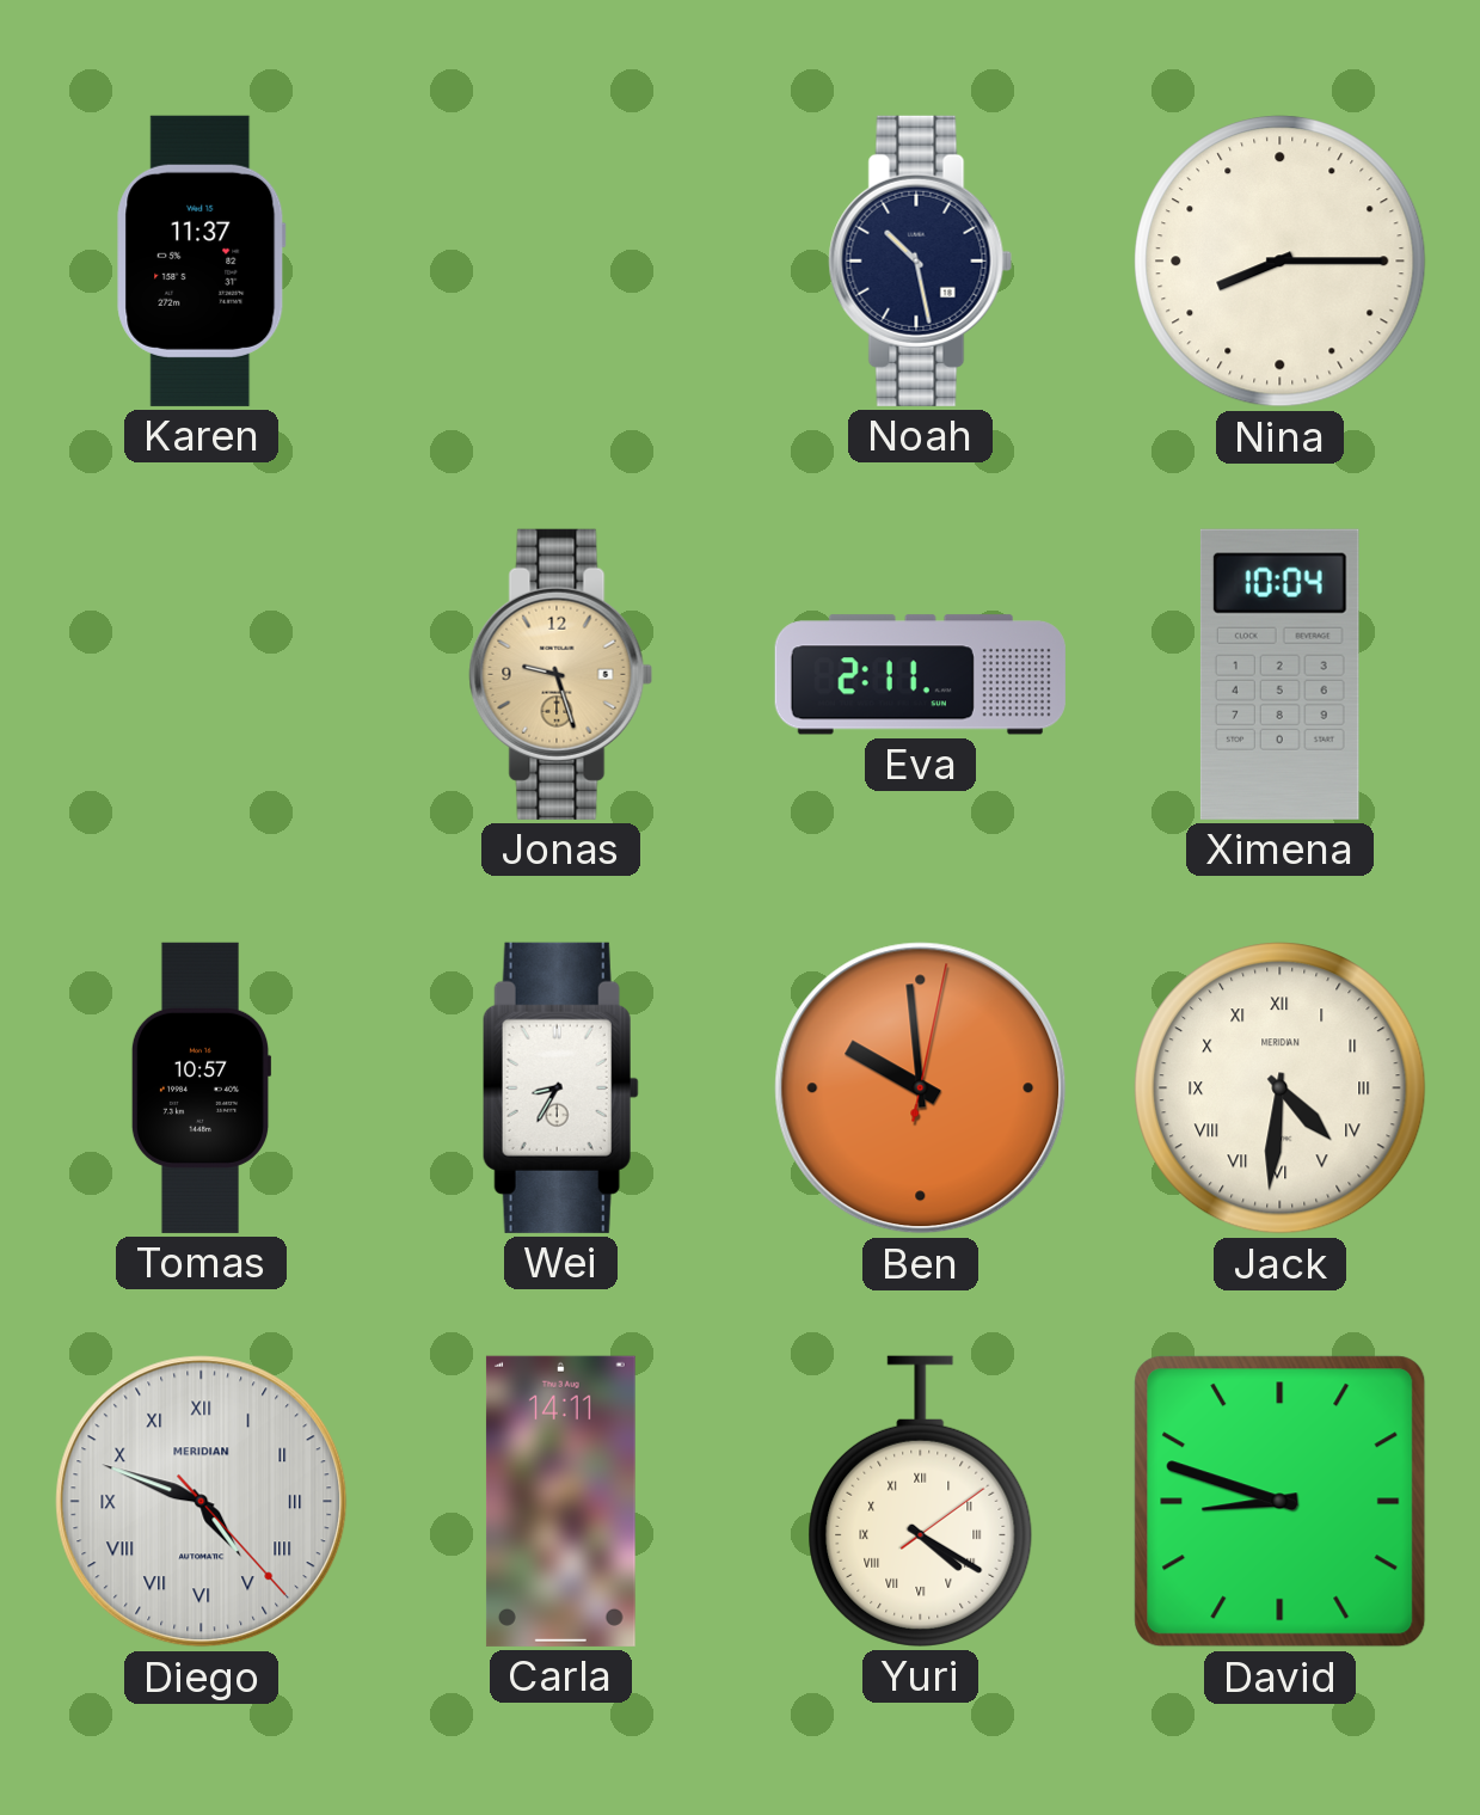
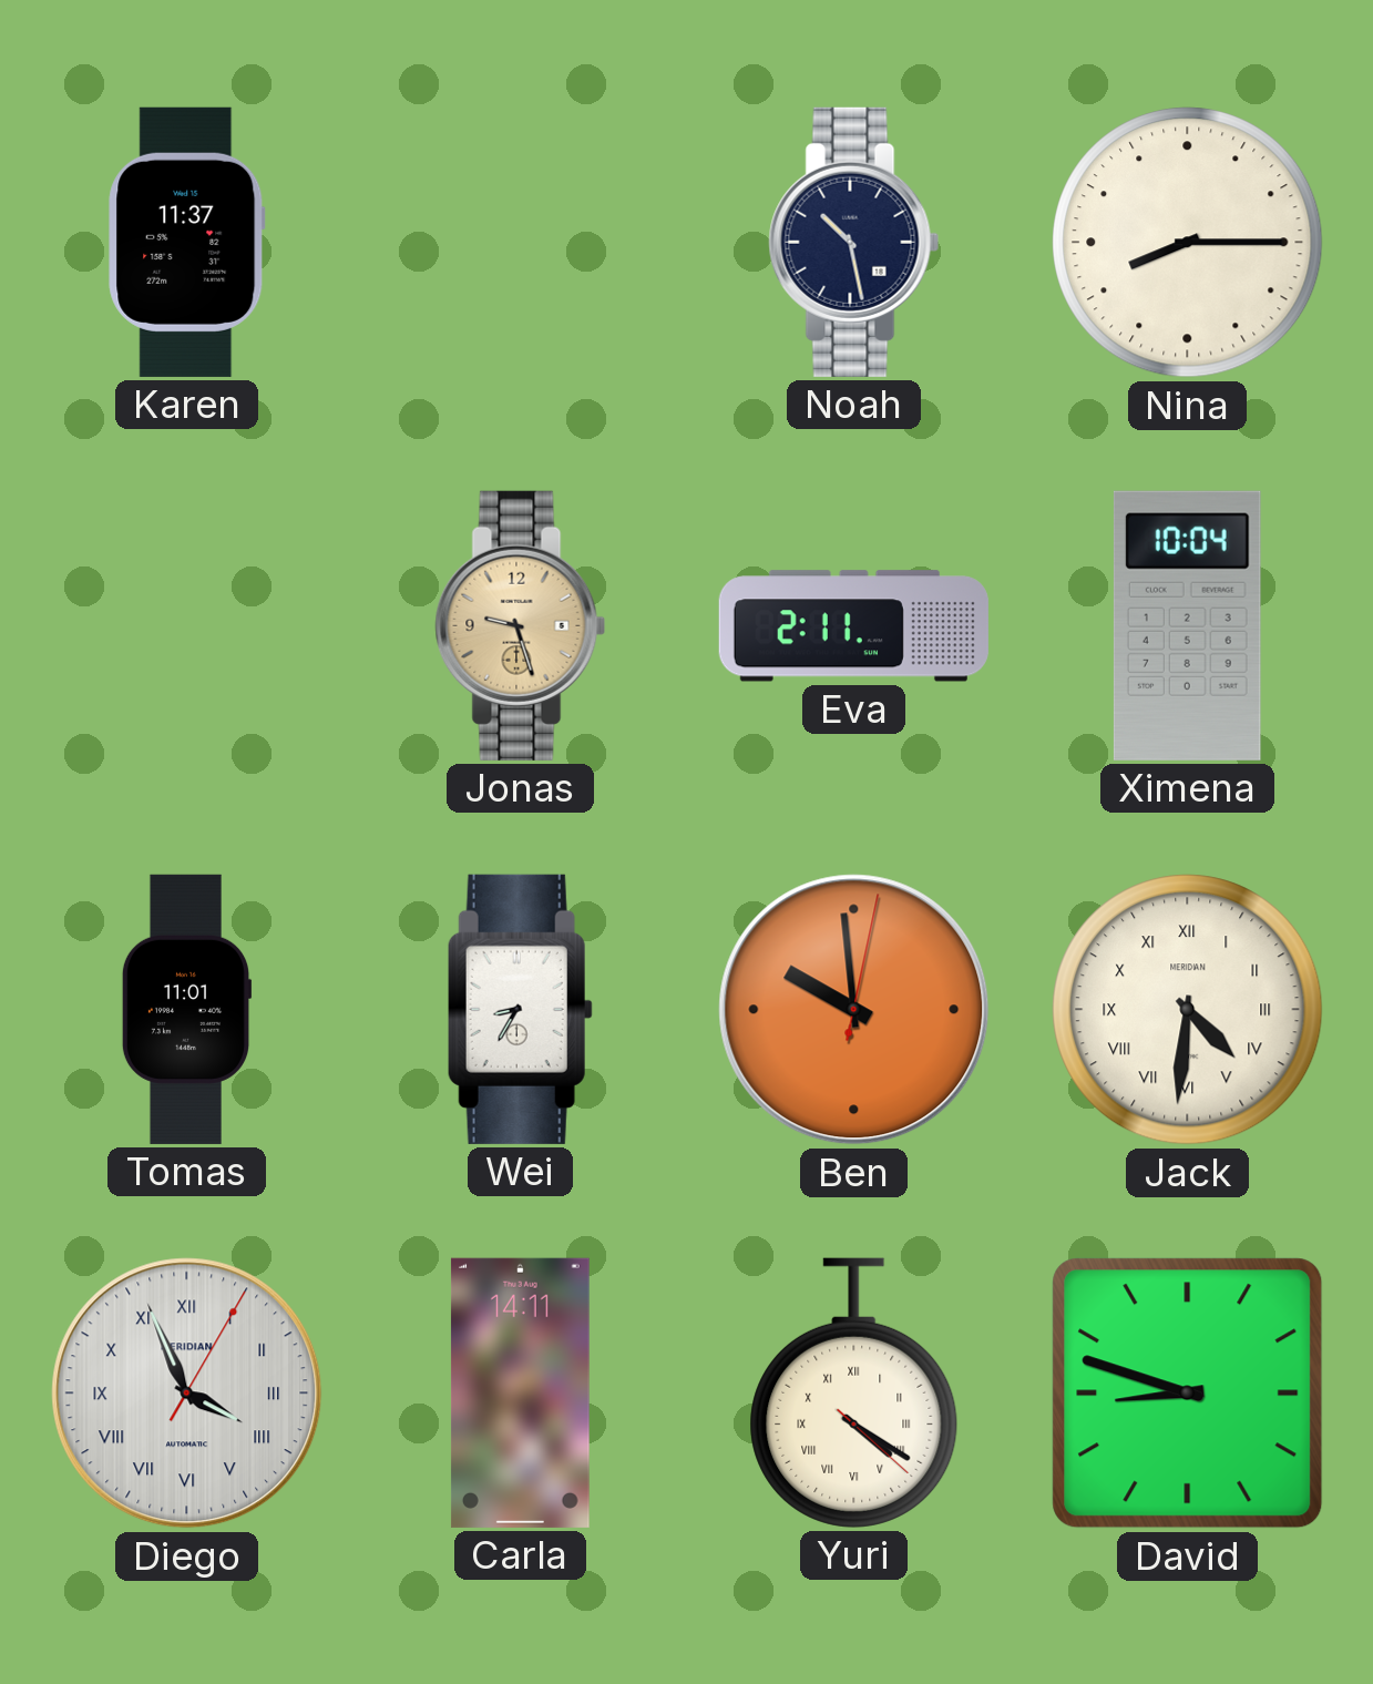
Tomas: 10:57 -> 11:01 (186, 1009)
Diego: 4:48 -> 3:56 (187, 1394)
Yuri: 4:20:09 -> 4:20:22 (854, 1392)
